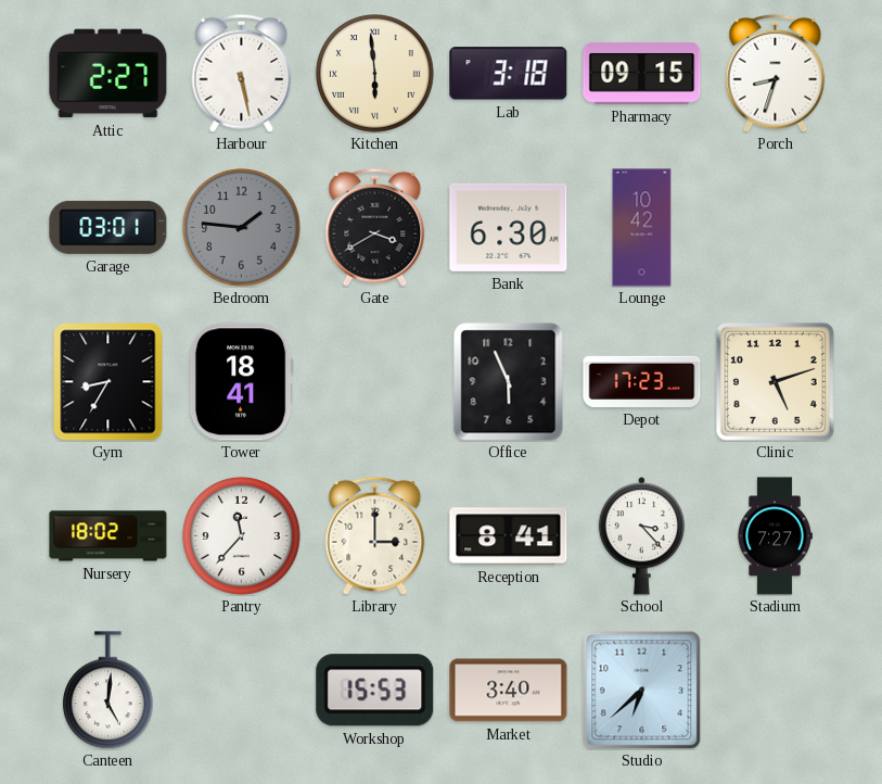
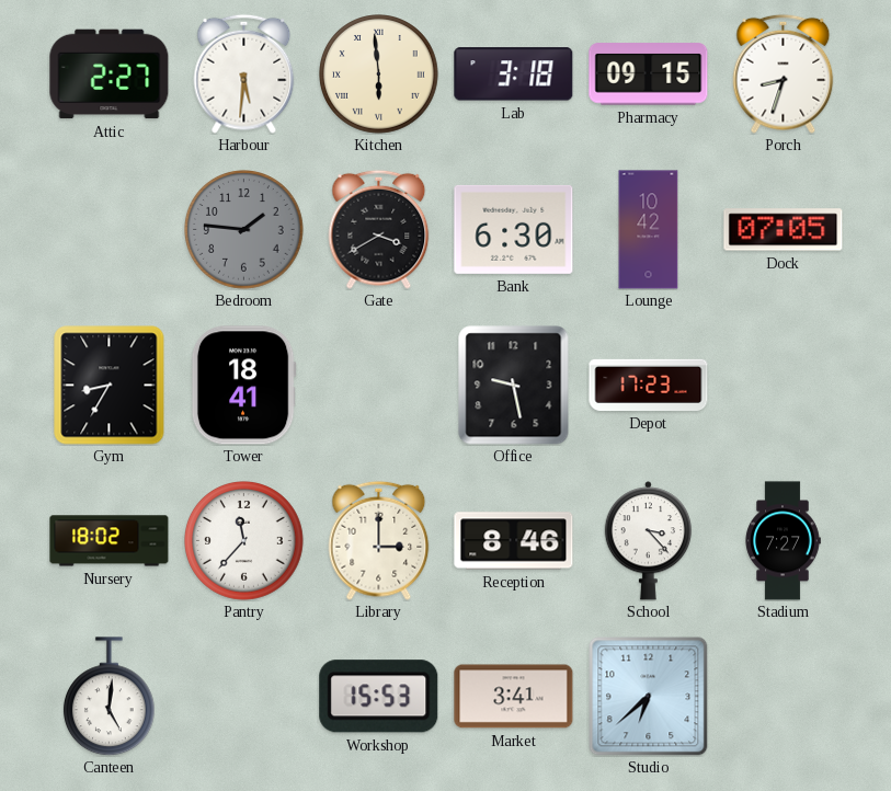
Harbour: 5:28 -> 5:31 (244, 73)
Garage: 03:01 -> none (108, 227)
Dock: none -> 07:05 (784, 230)
Office: 5:56 -> 9:28 (514, 386)
Clinic: 5:12 -> none (775, 381)
Reception: 8:41 -> 8:46 (514, 541)
Market: 3:40 -> 3:41 (514, 697)
